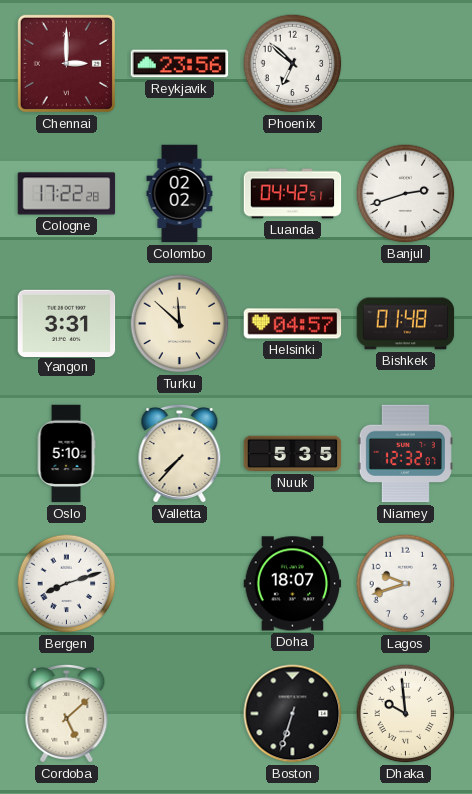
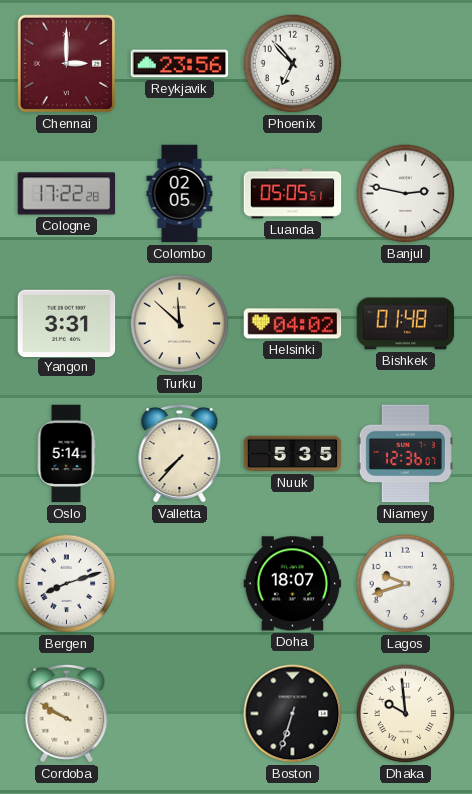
Phoenix: 6:52 -> 6:53 (293, 64)
Colombo: 02:02 -> 02:05 (180, 194)
Luanda: 04:42 -> 05:05 (293, 194)
Banjul: 2:42 -> 2:47 (406, 194)
Helsinki: 04:57 -> 04:02 (293, 324)
Oslo: 5:10 -> 5:14 (66, 454)
Niamey: 12:32 -> 12:36 (405, 454)
Cordoba: 5:08 -> 9:50 (67, 713)
